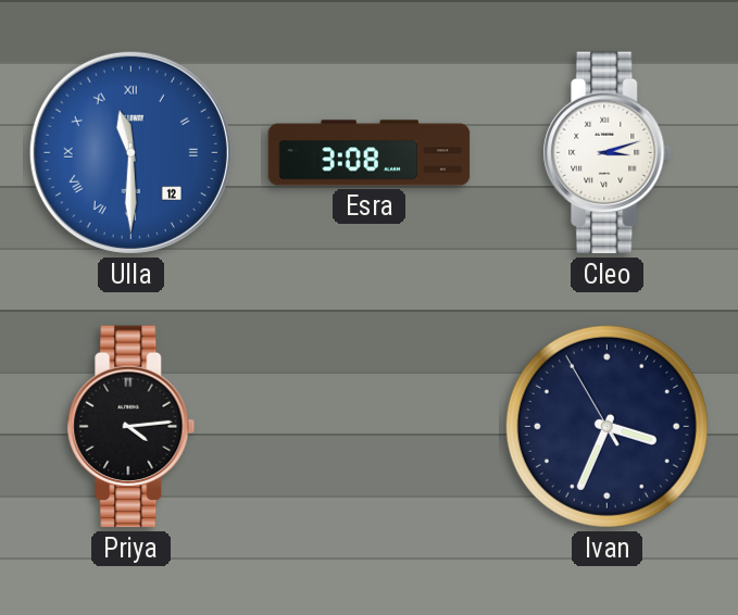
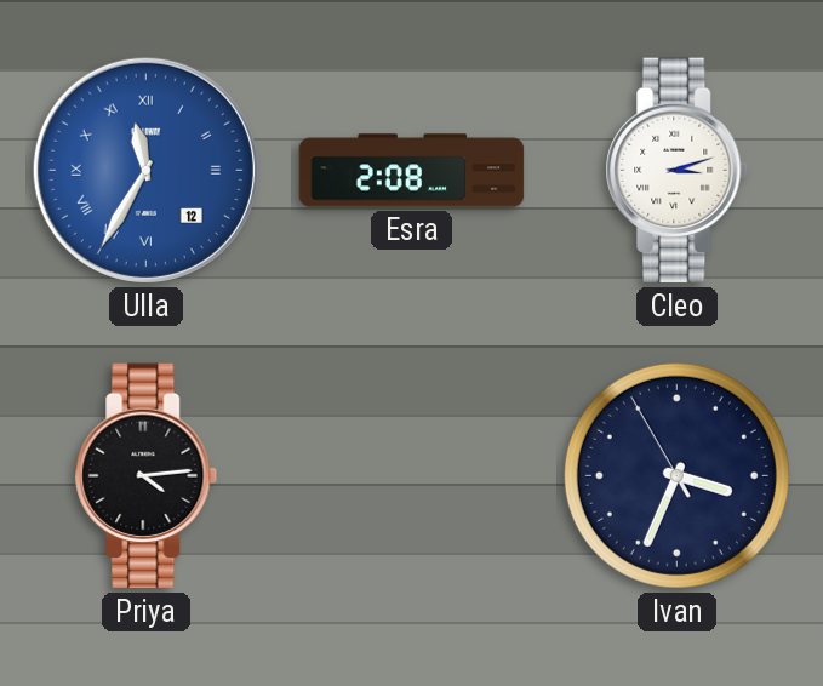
Ulla: 11:30 -> 11:35 (145, 170)
Esra: 3:08 -> 2:08 (412, 171)
